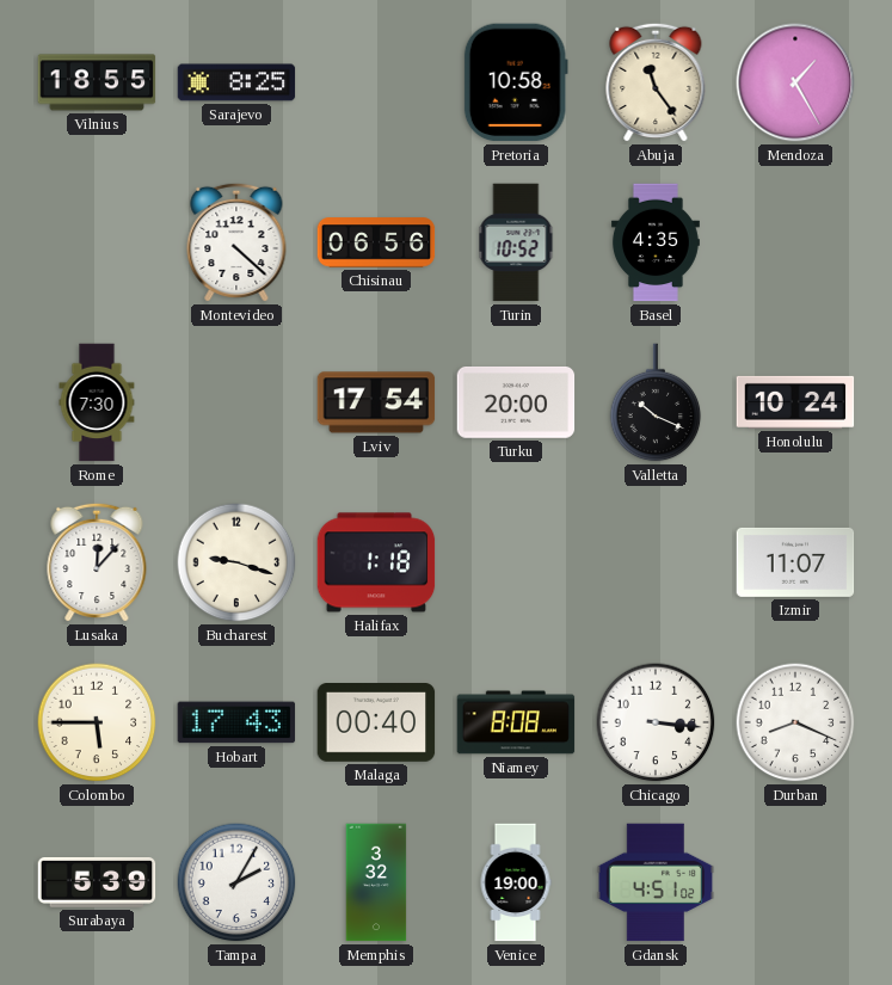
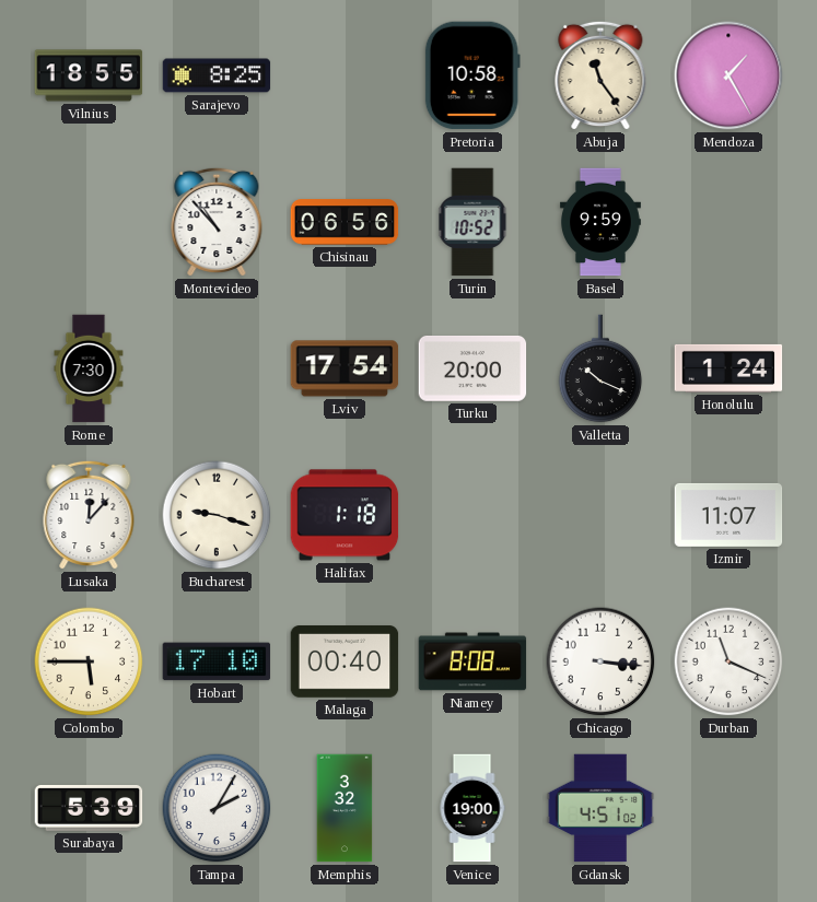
Montevideo: 4:22 -> 10:53 (217, 222)
Basel: 4:35 -> 9:59 (600, 222)
Honolulu: 10:24 -> 1:24 (728, 368)
Hobart: 17:43 -> 17:10 (217, 661)
Durban: 8:19 -> 11:19 (728, 661)
